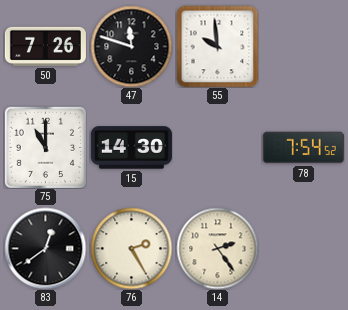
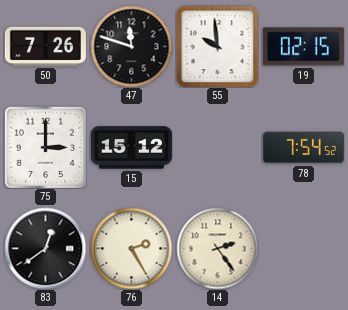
19: none -> 02:15 (303, 47)
75: 11:00 -> 3:00 (45, 147)
15: 14:30 -> 15:12 (131, 148)
